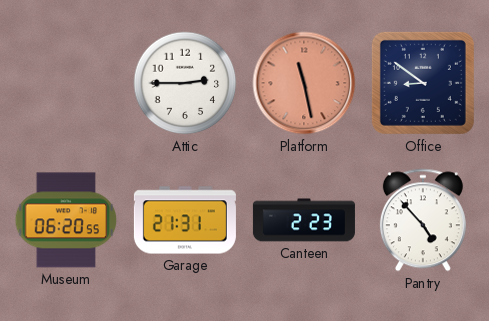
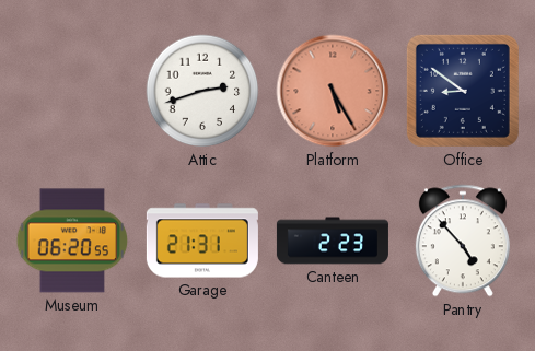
Attic: 2:45 -> 2:42 (202, 91)
Platform: 11:28 -> 5:25 (333, 91)
